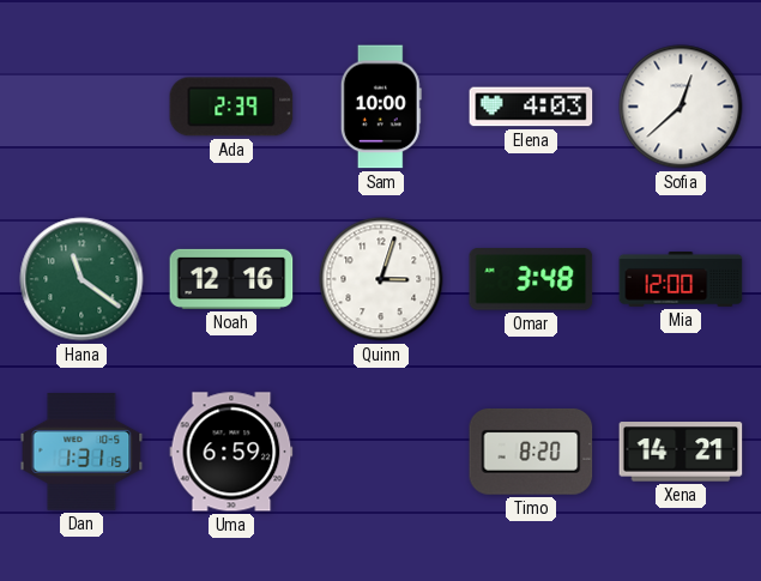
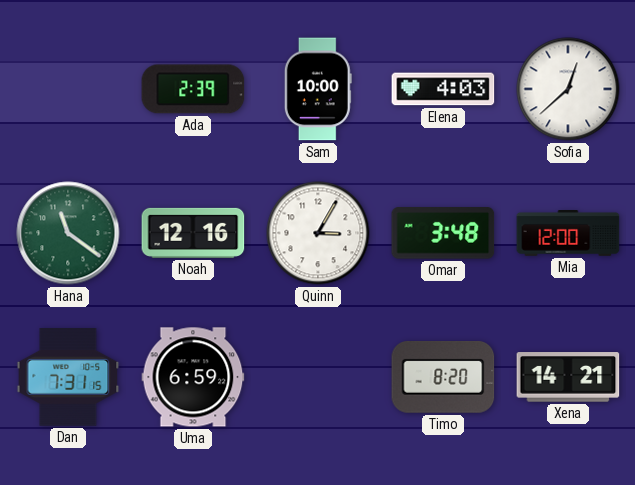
Quinn: 3:03 -> 3:05 (318, 233)
Dan: 1:31 -> 7:31 (68, 378)
